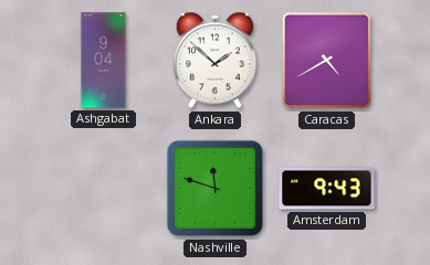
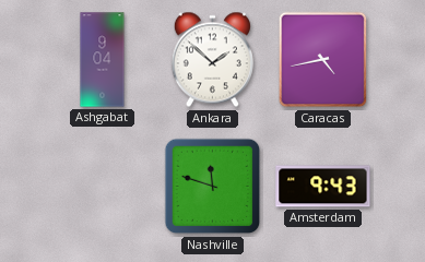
Caracas: 4:40 -> 4:43 (323, 60)
